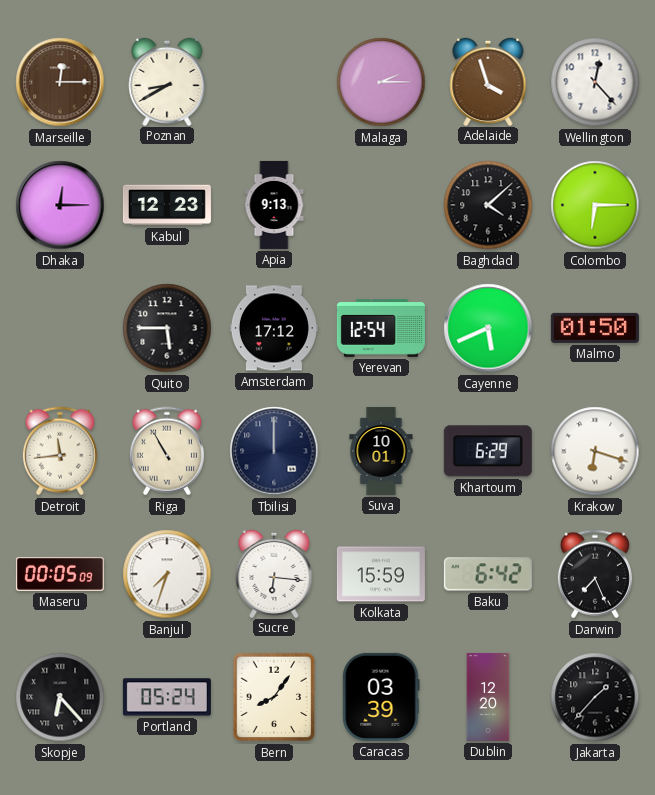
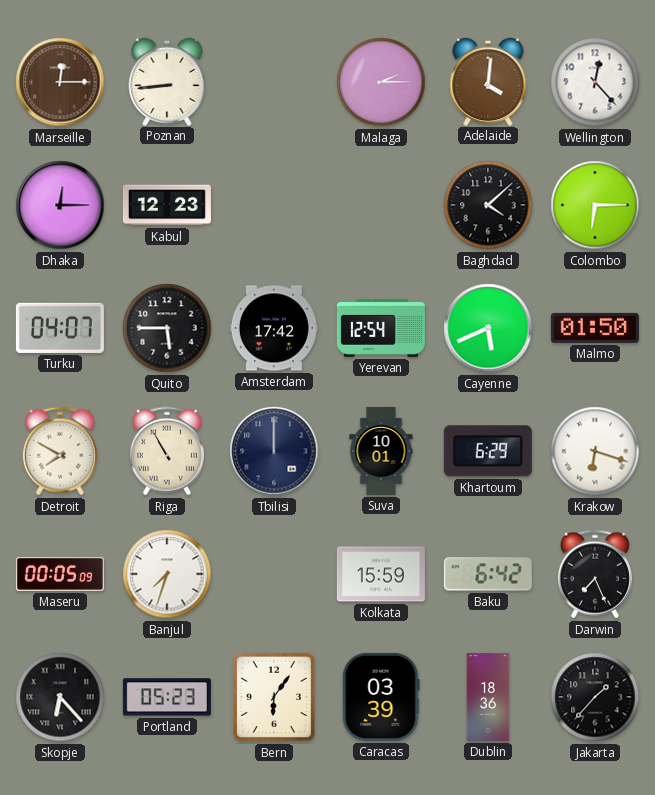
Poznan: 8:40 -> 8:44 (167, 81)
Adelaide: 3:57 -> 4:01 (488, 81)
Apia: 9:13 -> none (274, 205)
Turku: none -> 04:07 (60, 328)
Amsterdam: 17:12 -> 17:42 (274, 328)
Detroit: 11:44 -> 7:50 (60, 451)
Sucre: 6:16 -> none (274, 573)
Portland: 05:24 -> 05:23 (167, 697)
Bern: 8:06 -> 6:06 (274, 697)
Dublin: 12:20 -> 18:36 (488, 697)
